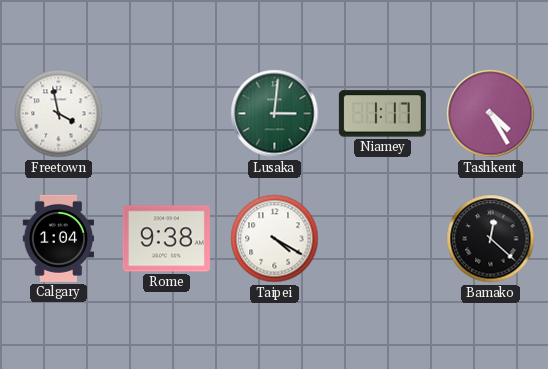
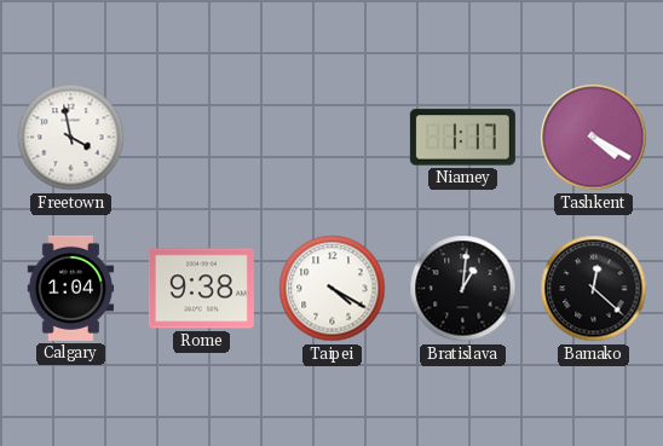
Lusaka: 3:01 -> none (275, 114)
Tashkent: 4:25 -> 4:20 (594, 138)
Bratislava: none -> 1:01 (463, 289)
